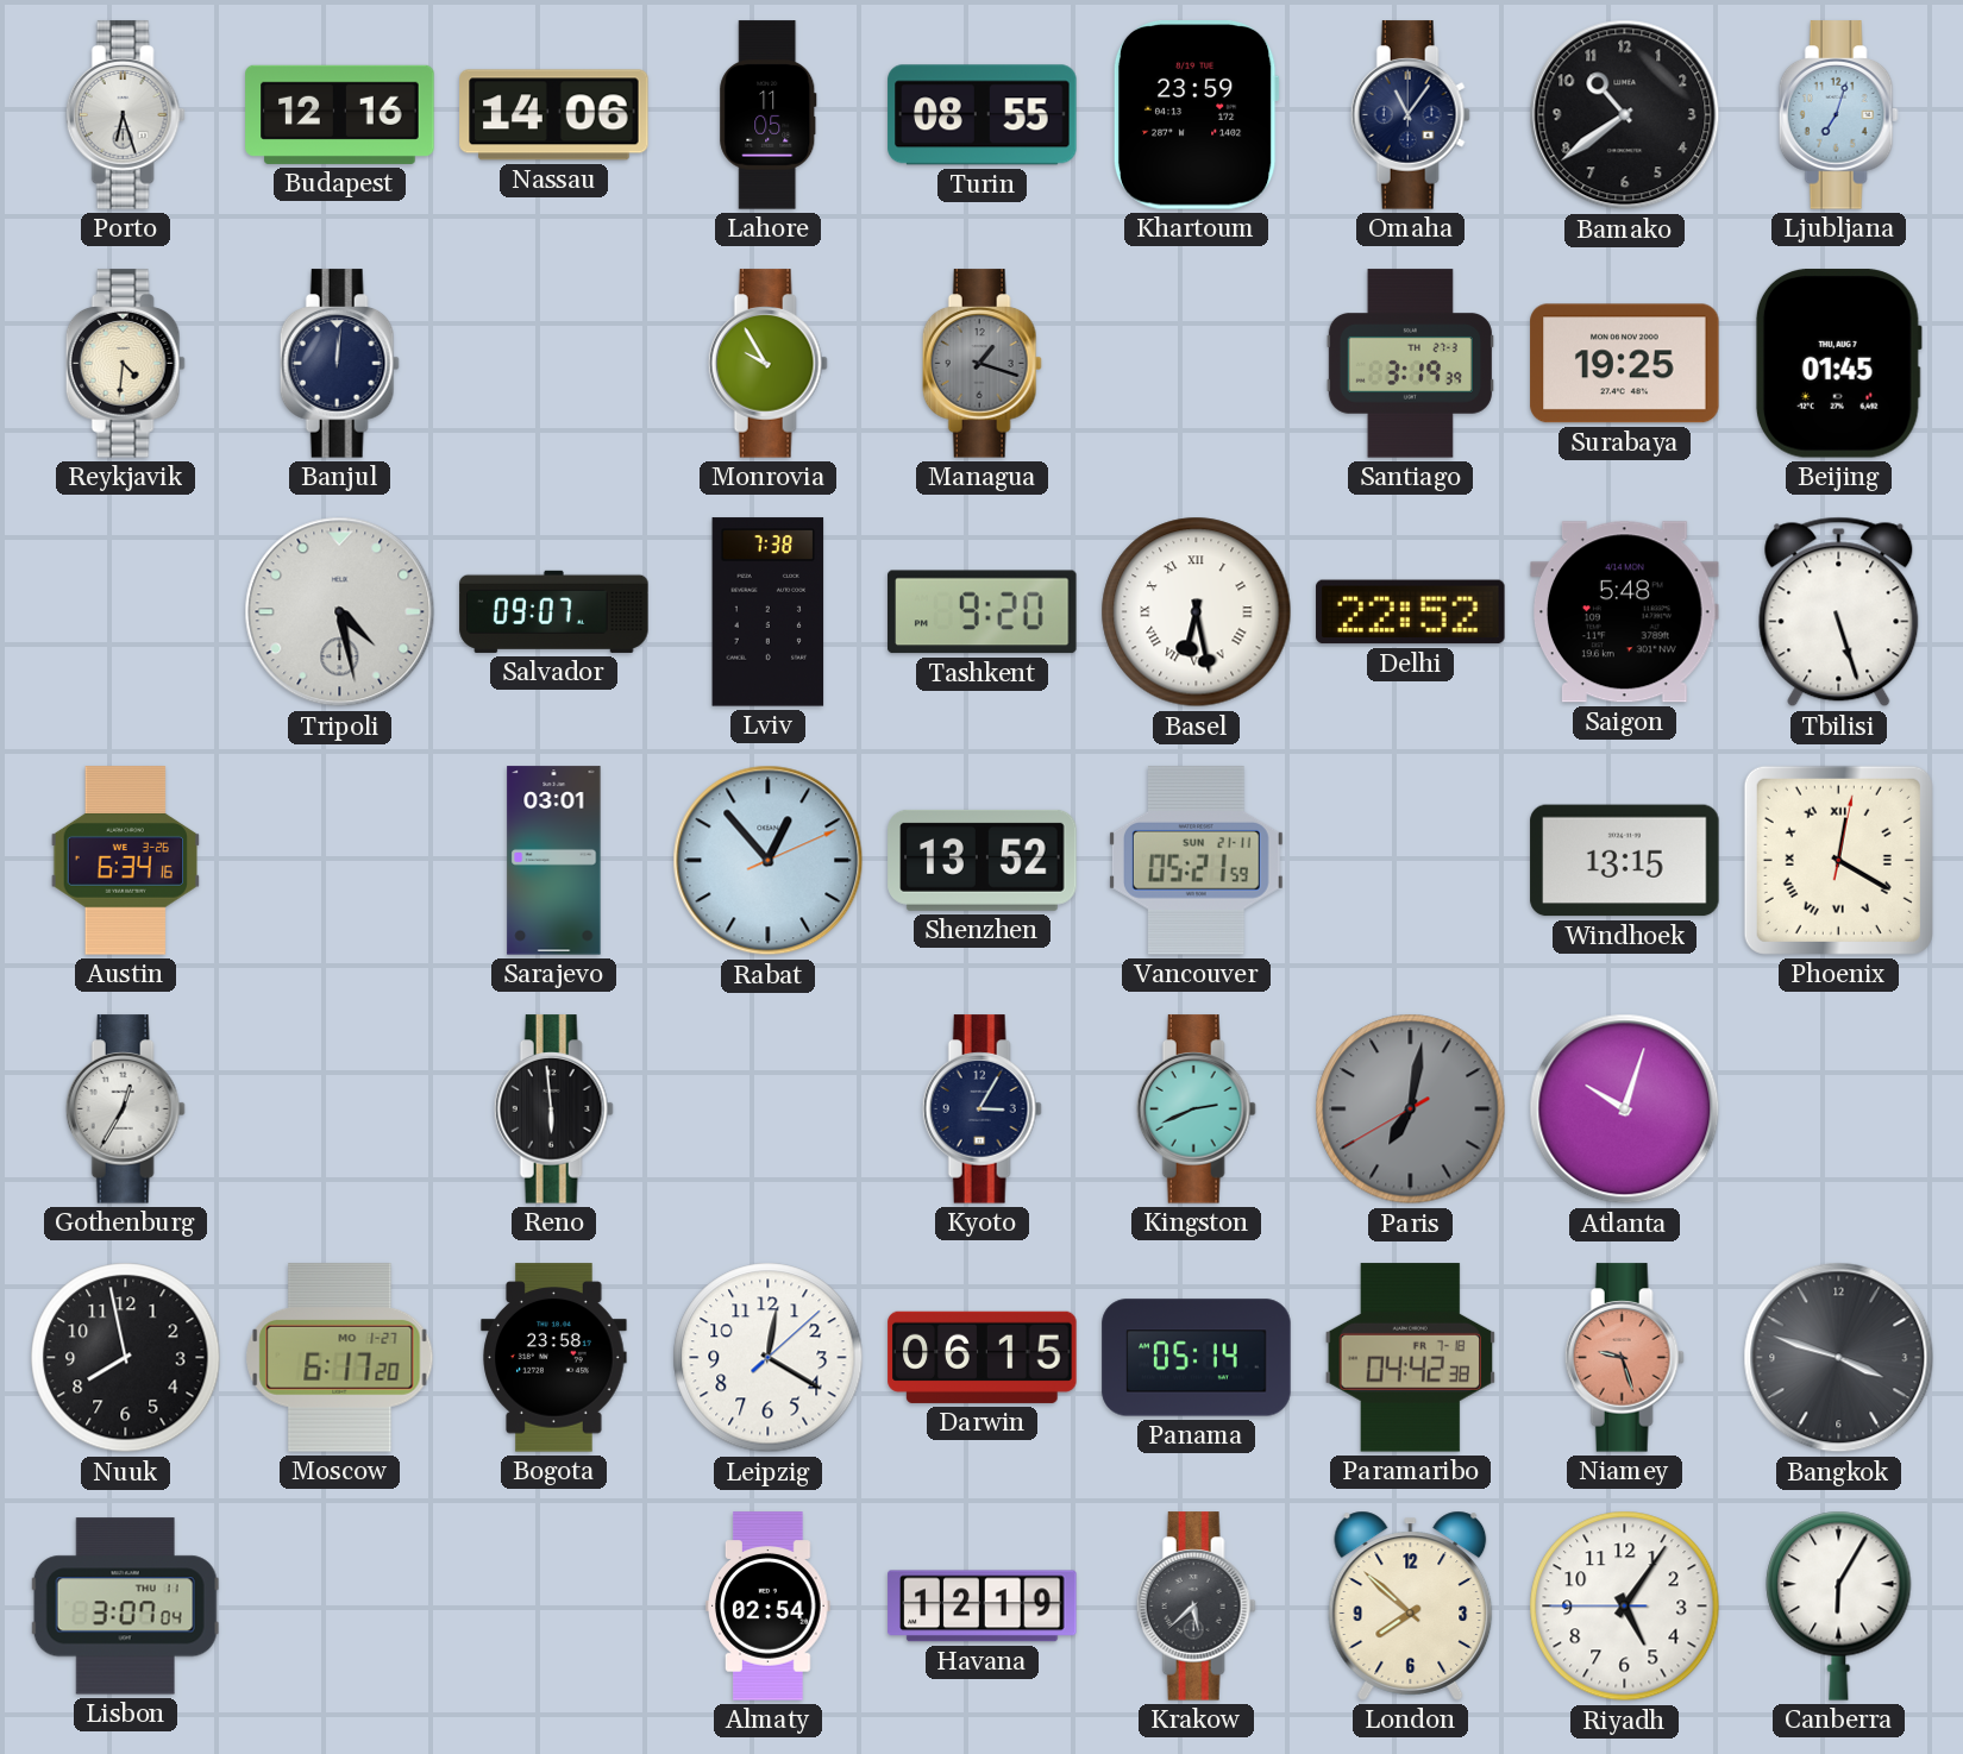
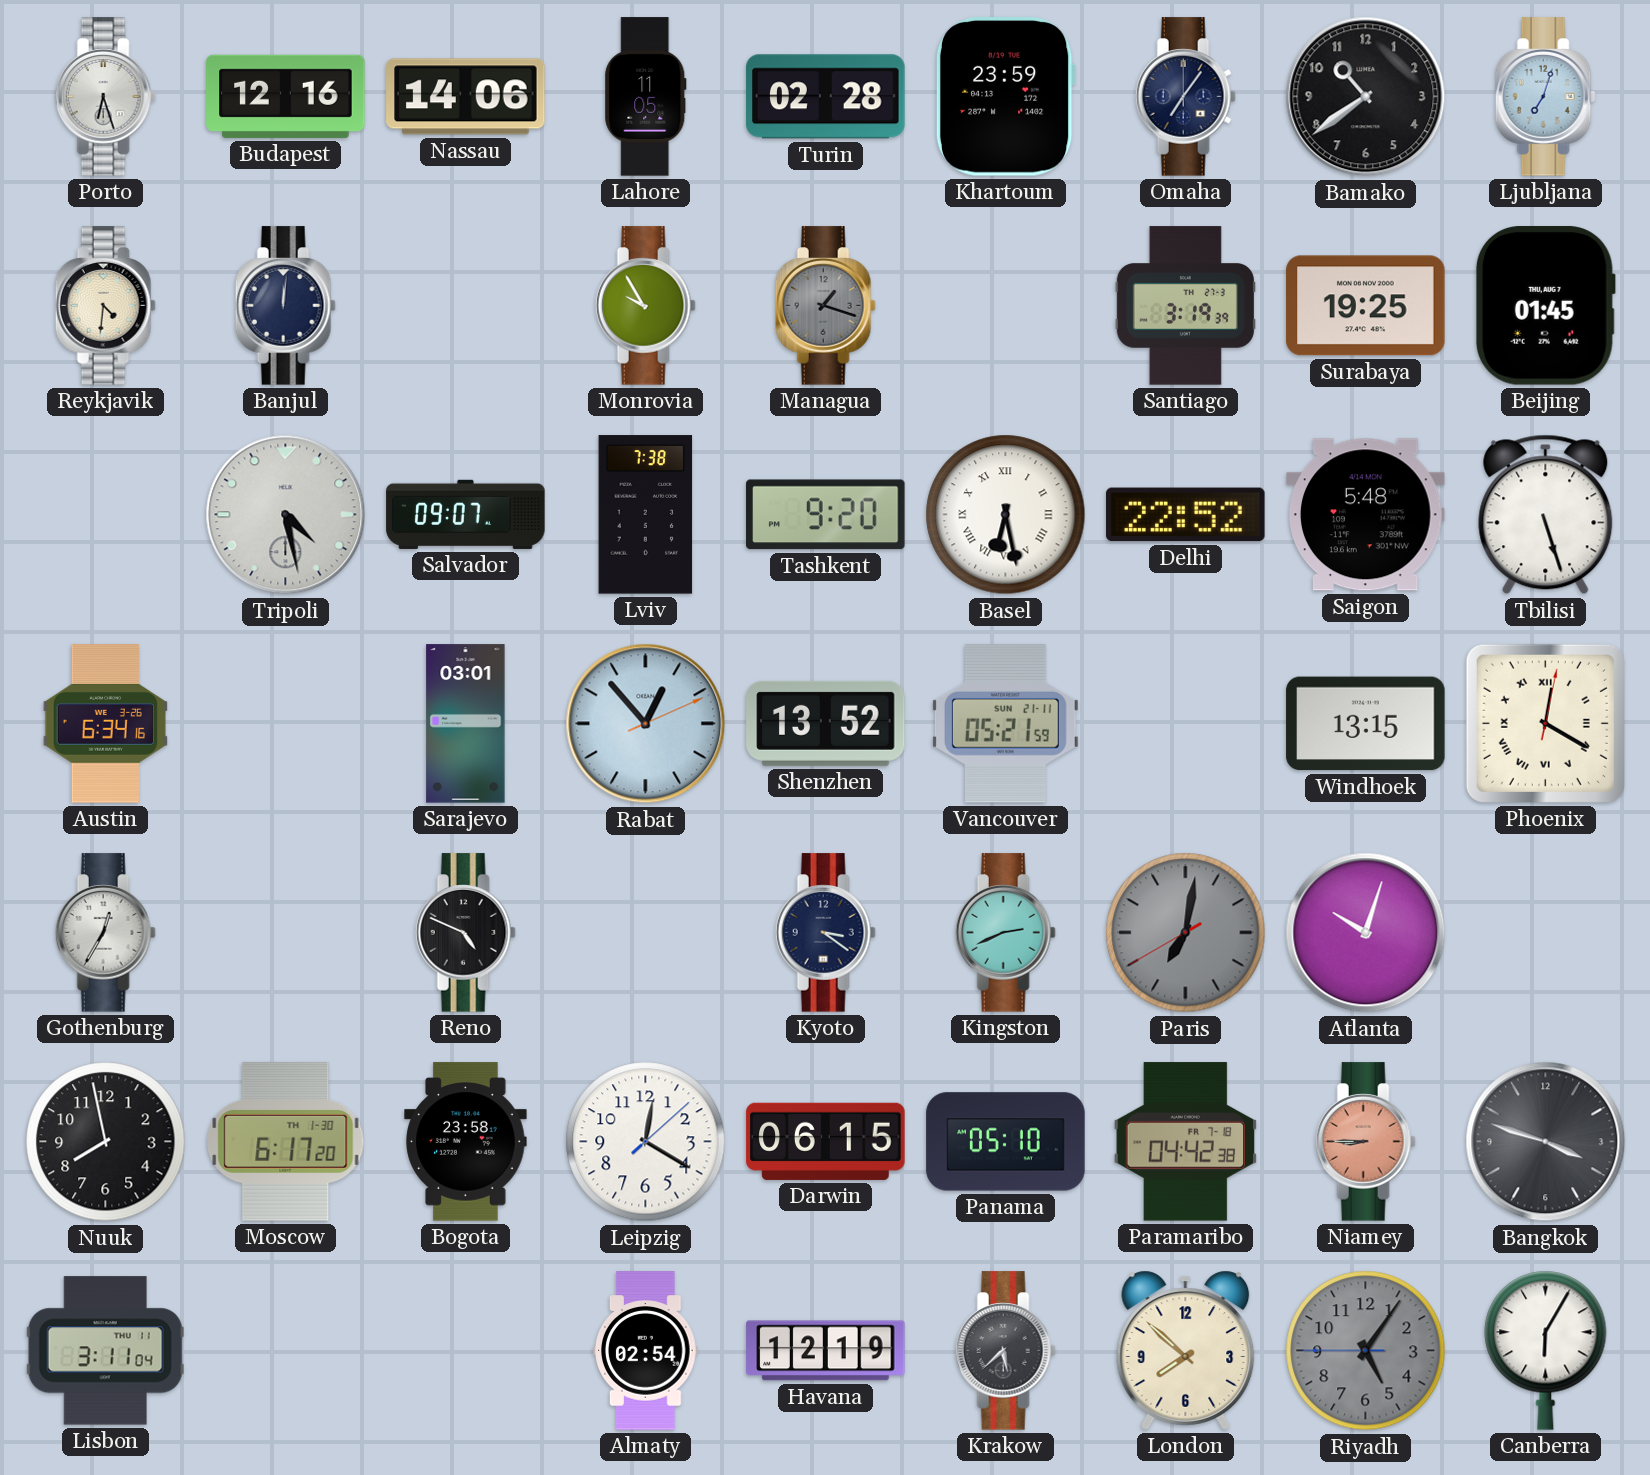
Turin: 08:55 -> 02:28 (826, 97)
Omaha: 11:06 -> 7:06 (1185, 97)
Reno: 5:59 -> 4:49 (465, 933)
Kyoto: 3:05 -> 3:21 (825, 933)
Moscow date: MO 1-27 -> TH 1-30 (286, 1142)
Panama: 05:14 -> 05:10 (1006, 1142)
Niamey: 9:27 -> 8:45 (1365, 1142)
Lisbon: 3:07 -> 3:11 (105, 1351)
Riyadh dial: white -> grey (1366, 1351)
